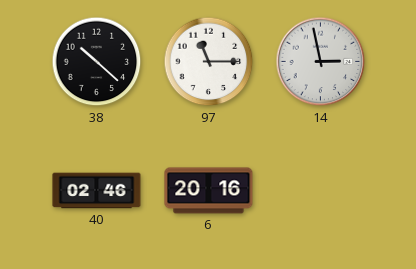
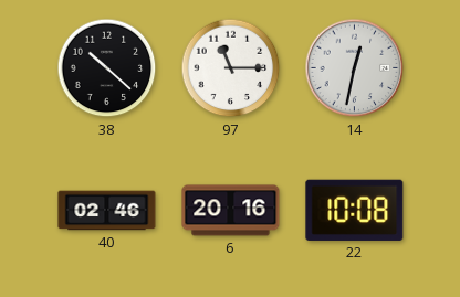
14: 2:58 -> 12:32 (355, 68)
22: none -> 10:08 (355, 210)
